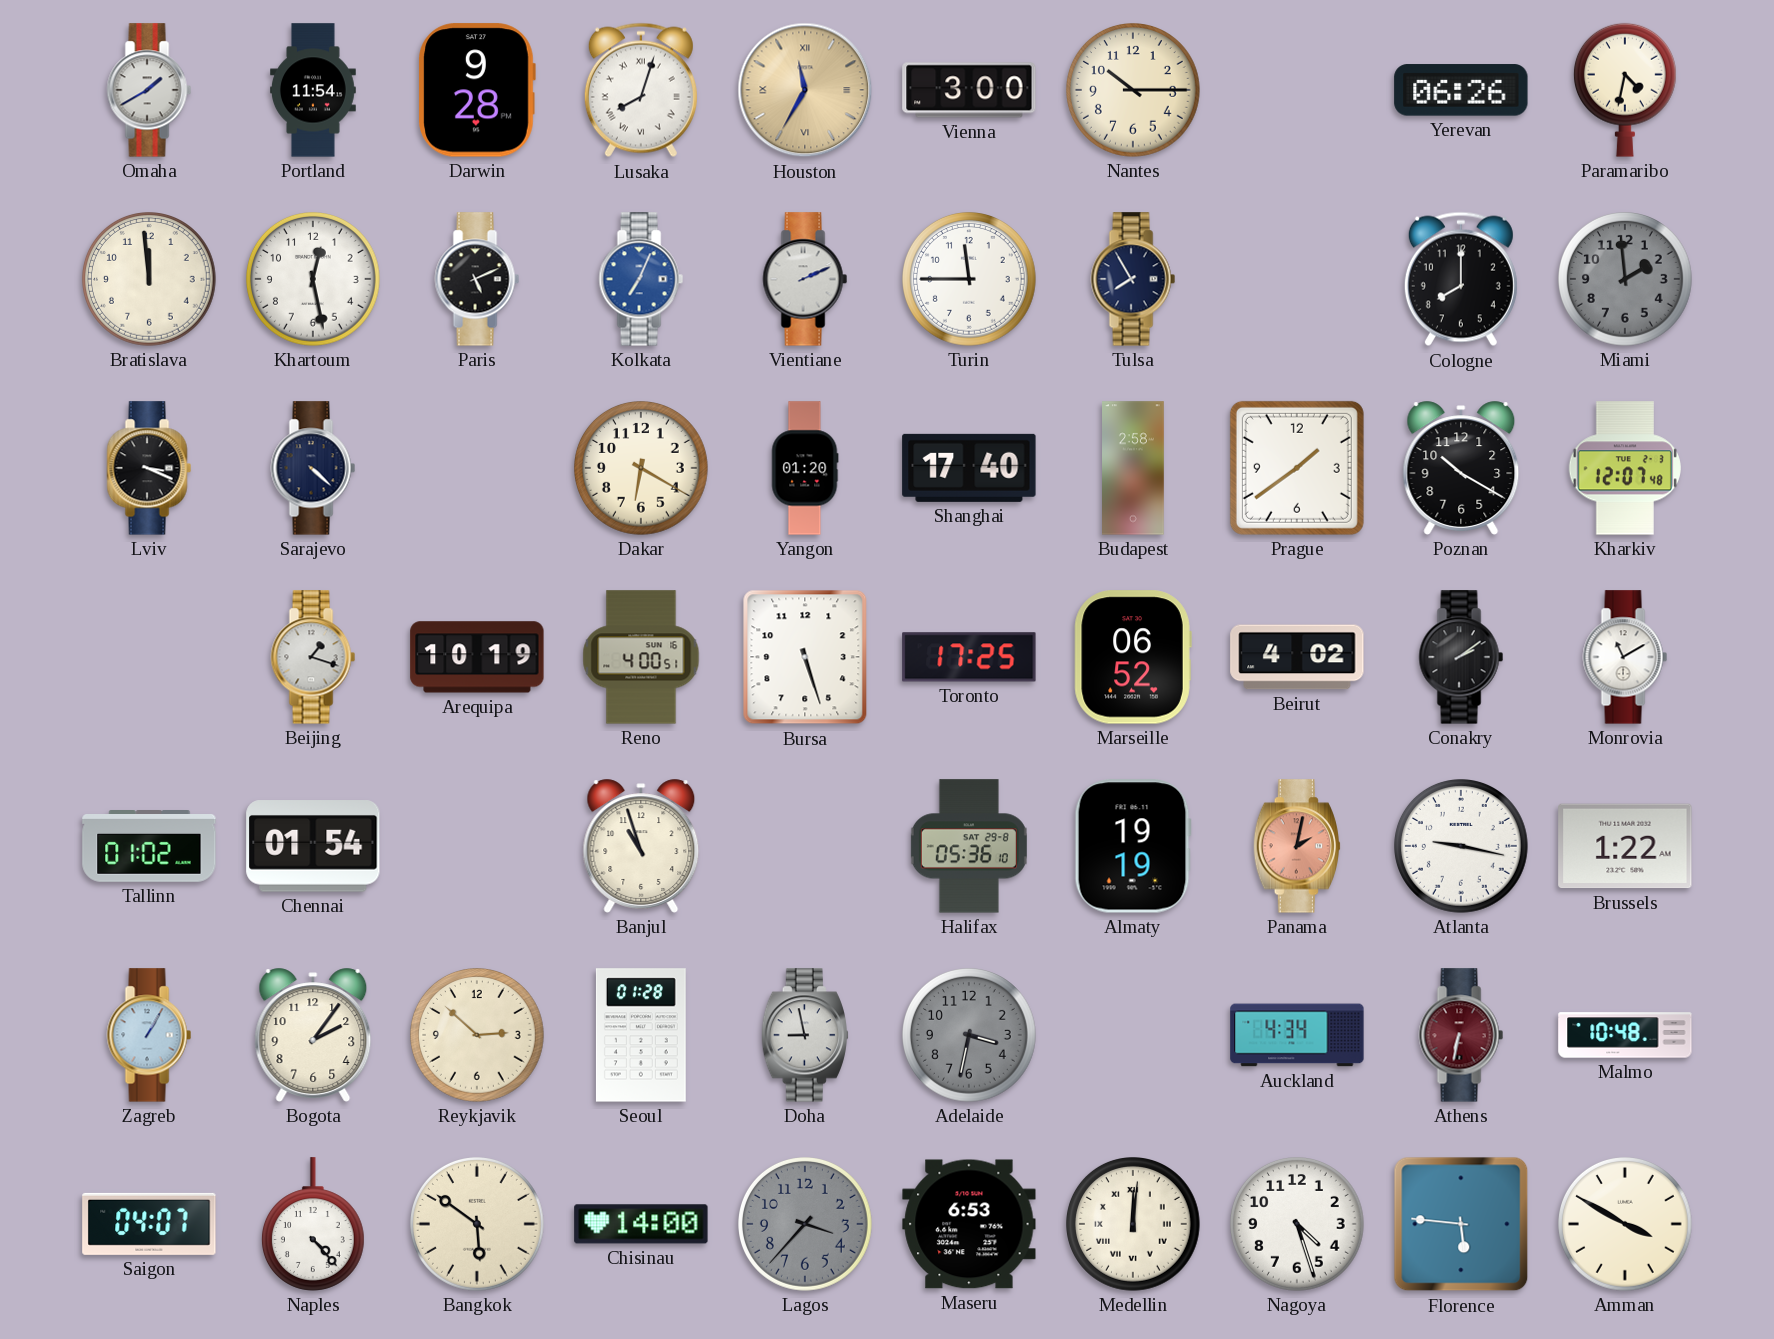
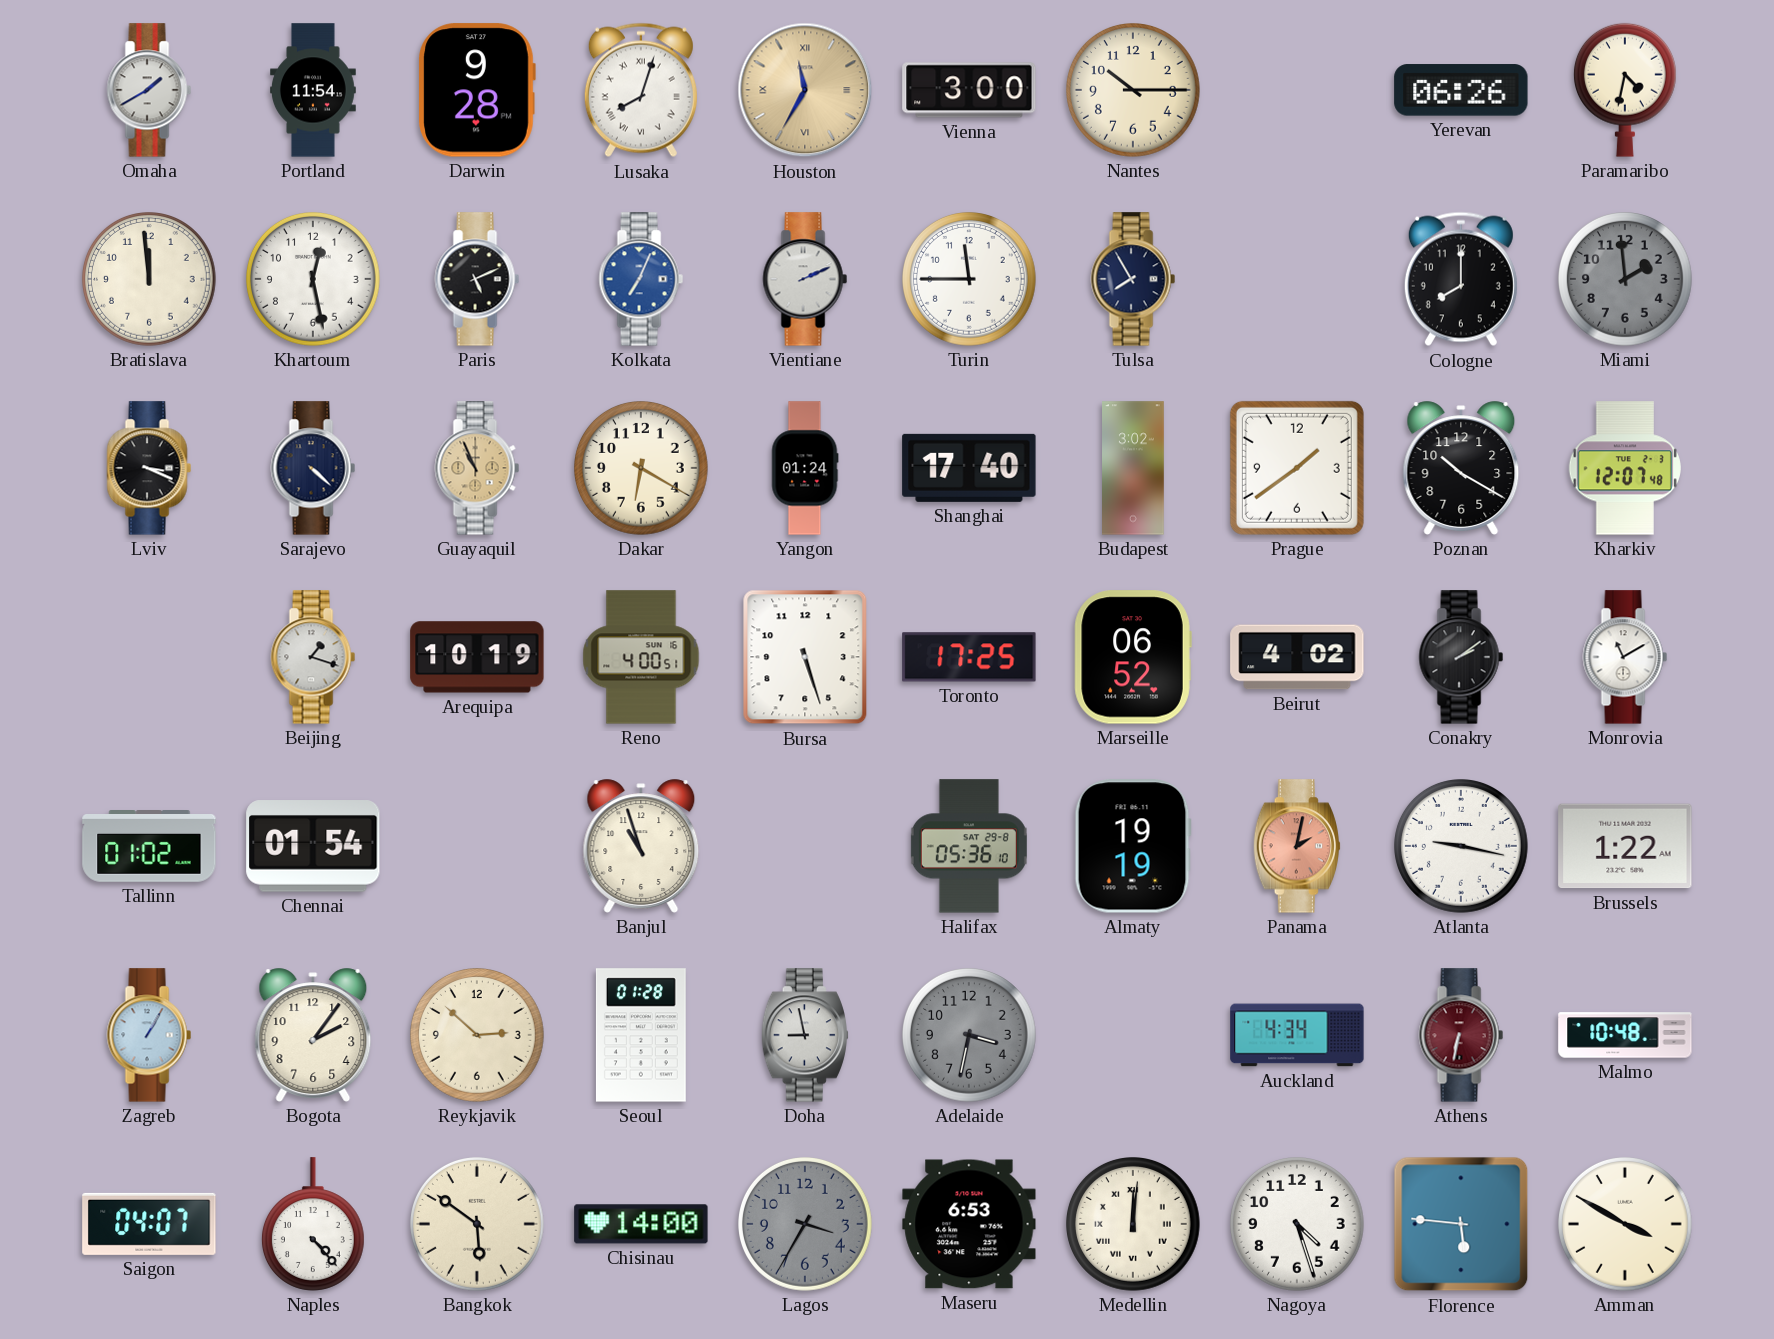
Guayaquil: none -> 10:56 (477, 468)
Yangon: 01:20 -> 01:24 (805, 468)
Budapest: 2:58 -> 3:02 (1134, 468)
Lagos: 3:37 -> 3:35 (806, 1225)
